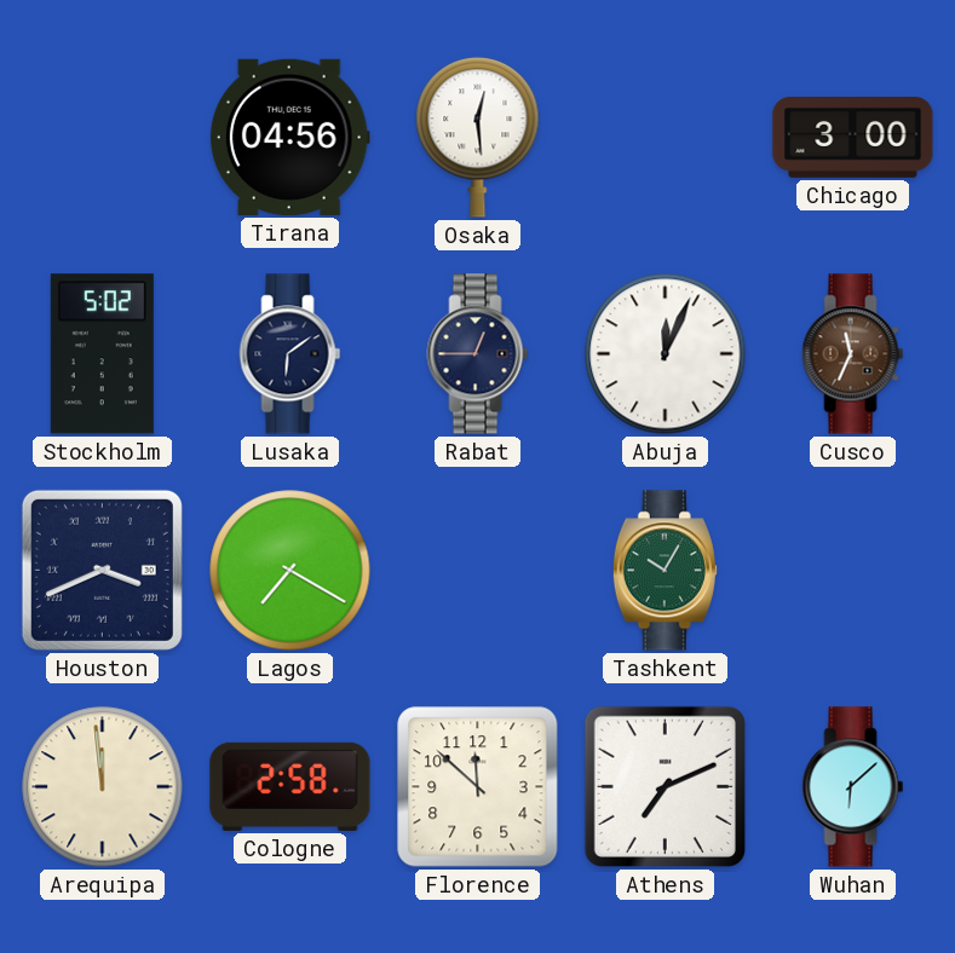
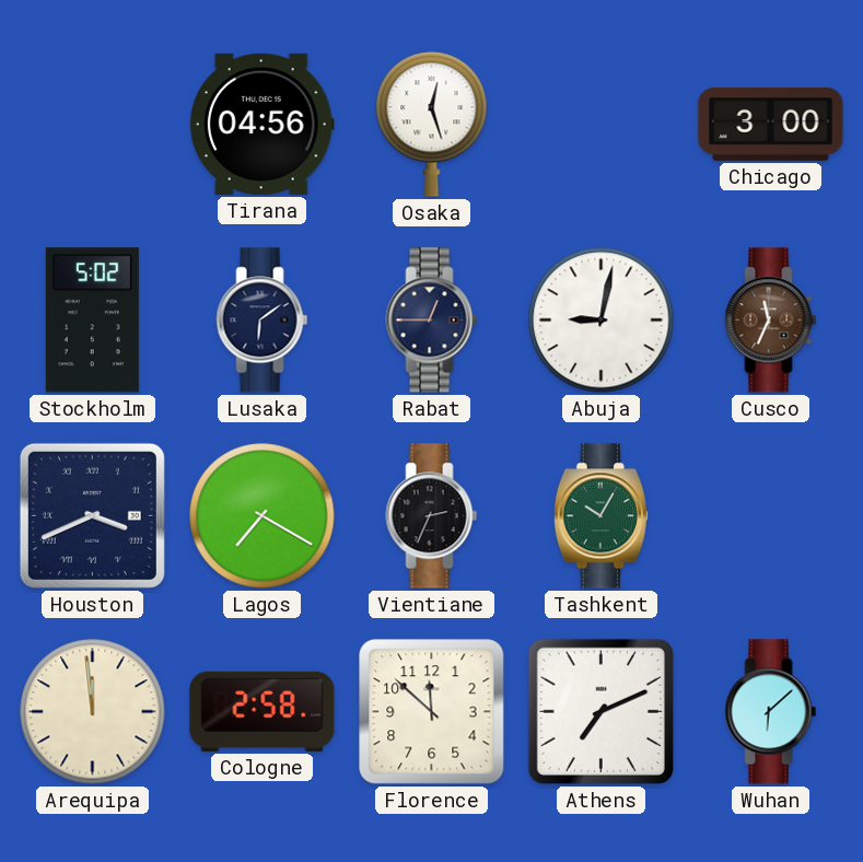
Osaka: 12:29 -> 12:27 (432, 125)
Abuja: 12:04 -> 9:02 (602, 321)
Vientiane: none -> 2:34 (432, 516)
